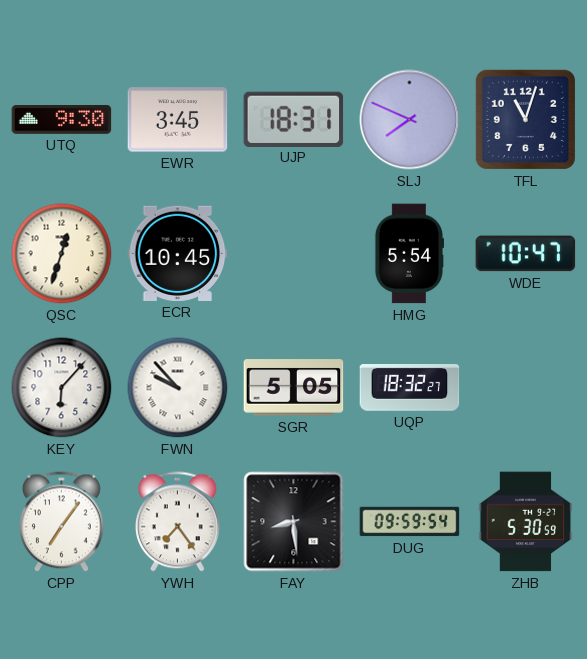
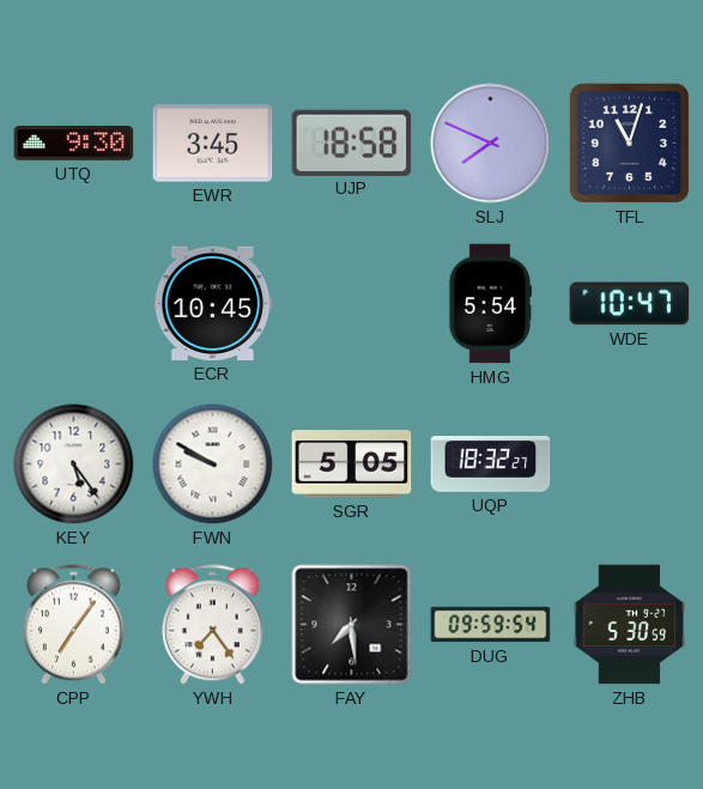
UJP: 18:31 -> 18:58 (352, 142)
QSC: 12:33 -> none (62, 254)
KEY: 6:07 -> 5:24 (74, 465)
FWN: 9:53 -> 9:50 (213, 465)
FAY: 8:29 -> 7:29 (352, 625)
